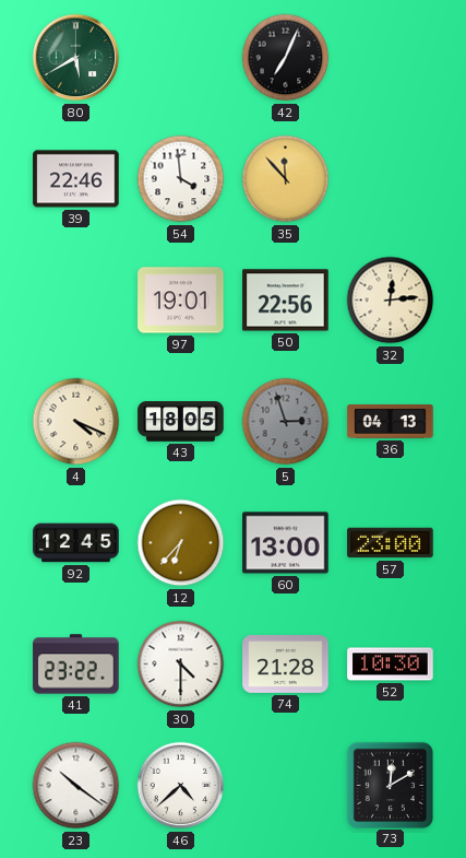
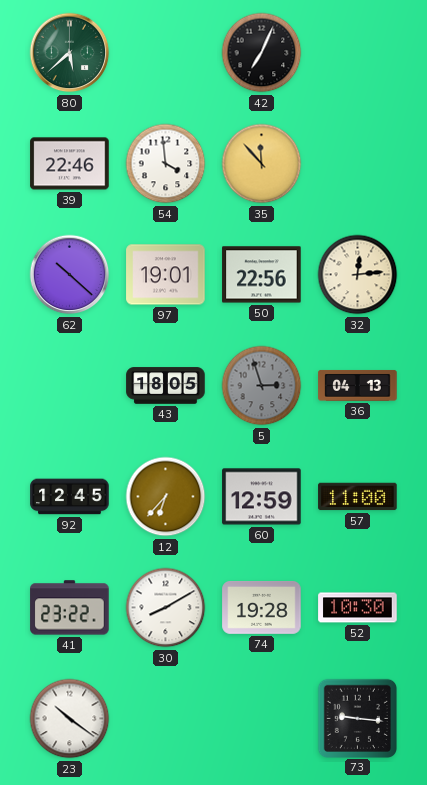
80: 5:40 -> 5:38 (70, 53)
62: none -> 10:22 (70, 275)
4: 4:19 -> none (76, 422)
60: 13:00 -> 12:59 (262, 497)
57: 23:00 -> 11:00 (358, 497)
30: 4:30 -> 8:10 (166, 608)
74: 21:28 -> 19:28 (262, 608)
46: 4:38 -> none (181, 786)
73: 12:10 -> 9:16 (357, 718)
